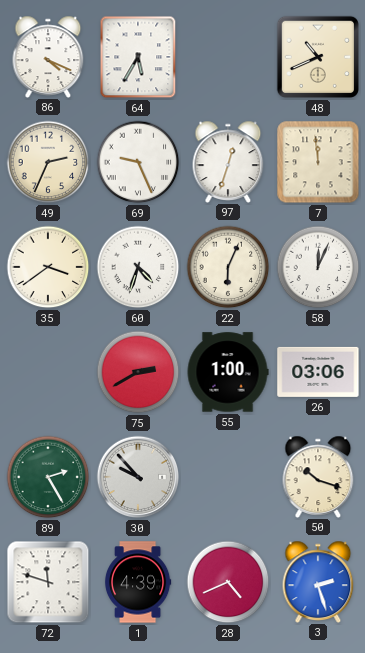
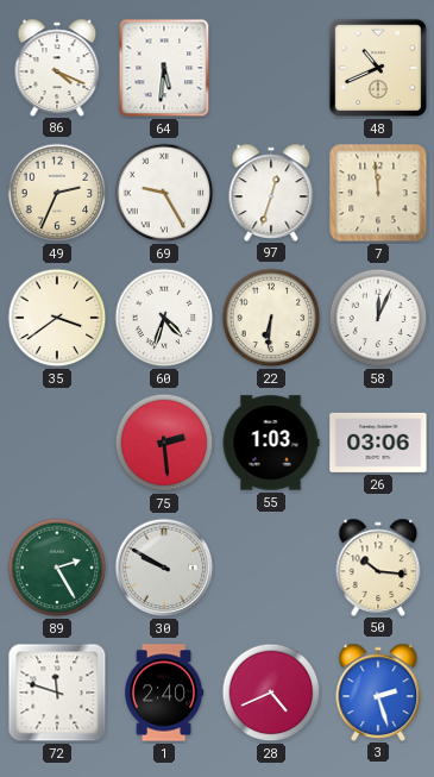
64: 5:35 -> 5:31 (164, 68)
69: 9:26 -> 9:25 (164, 193)
22: 6:04 -> 6:31 (271, 318)
75: 2:40 -> 2:29 (164, 443)
55: 1:00 -> 1:03 (271, 443)
30: 9:53 -> 9:50 (164, 568)
50: 10:18 -> 10:16 (378, 566)
1: 4:39 -> 2:40 (164, 693)
